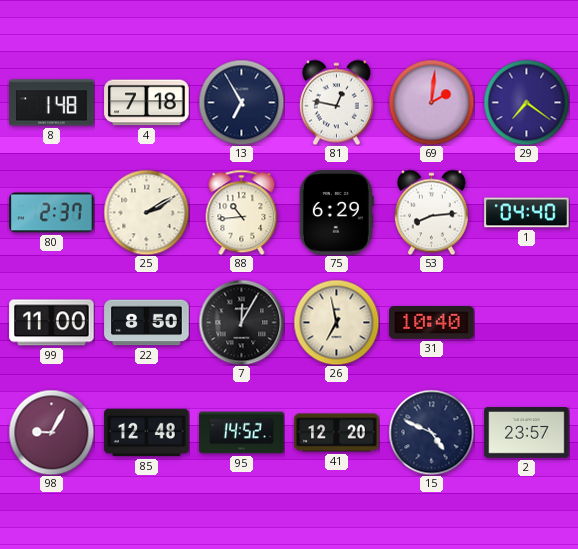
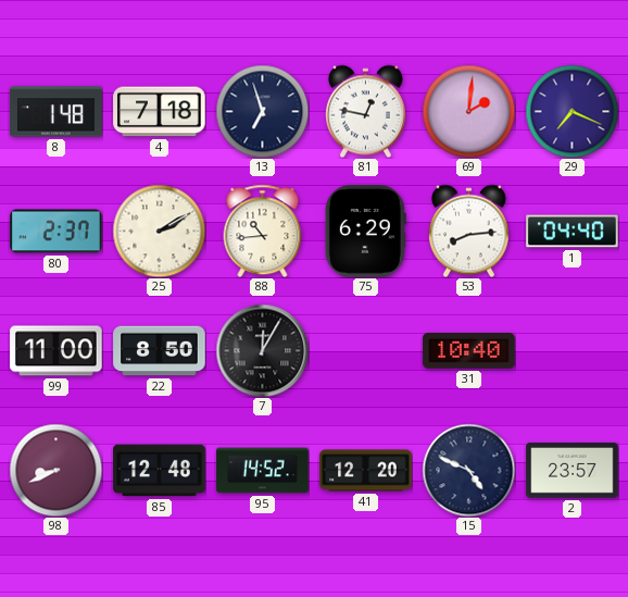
13: 6:55 -> 6:57 (262, 111)
29: 7:21 -> 7:19 (572, 111)
26: 6:58 -> none (336, 322)
98: 9:05 -> 8:41 (55, 470)
